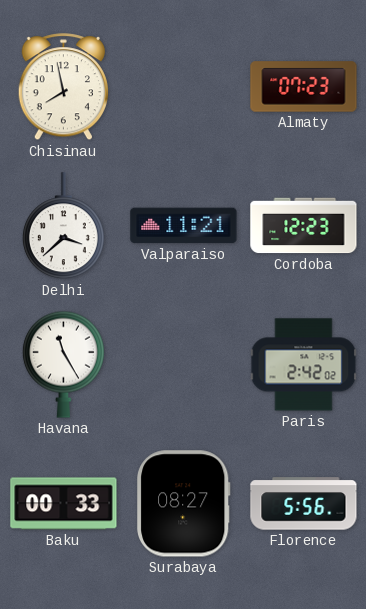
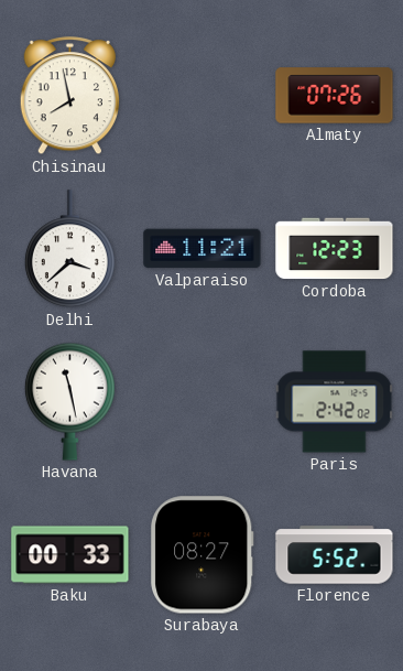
Almaty: 07:23 -> 07:26 (335, 96)
Havana: 11:25 -> 11:28 (69, 401)
Florence: 5:56 -> 5:52 (335, 555)
